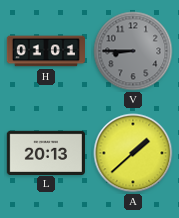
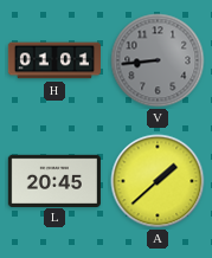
V: 8:45 -> 8:44 (158, 60)
L: 20:13 -> 20:45 (54, 180)
